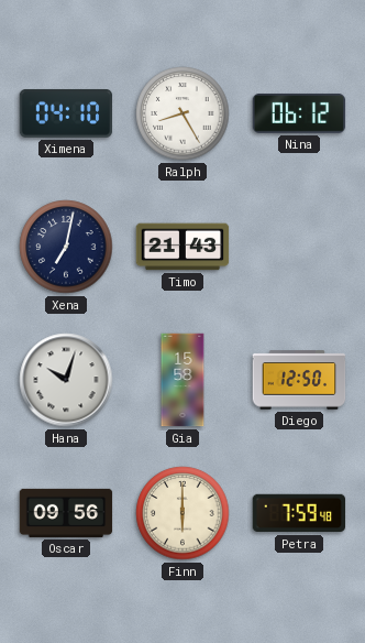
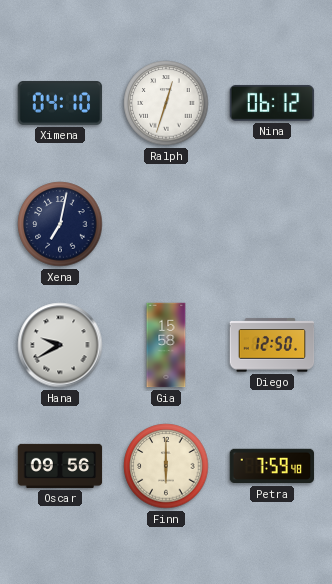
Ralph: 8:25 -> 12:33 (166, 103)
Timo: 21:43 -> none (182, 247)
Hana: 10:03 -> 9:40 (60, 345)
